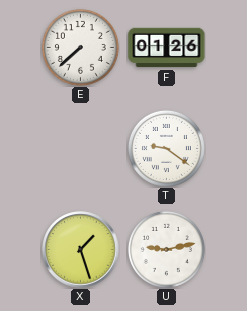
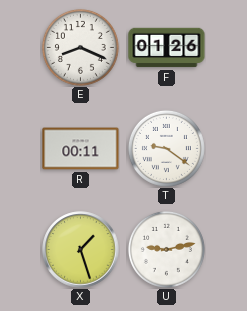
E: 7:38 -> 8:19 (80, 47)
R: none -> 00:11 (81, 149)
